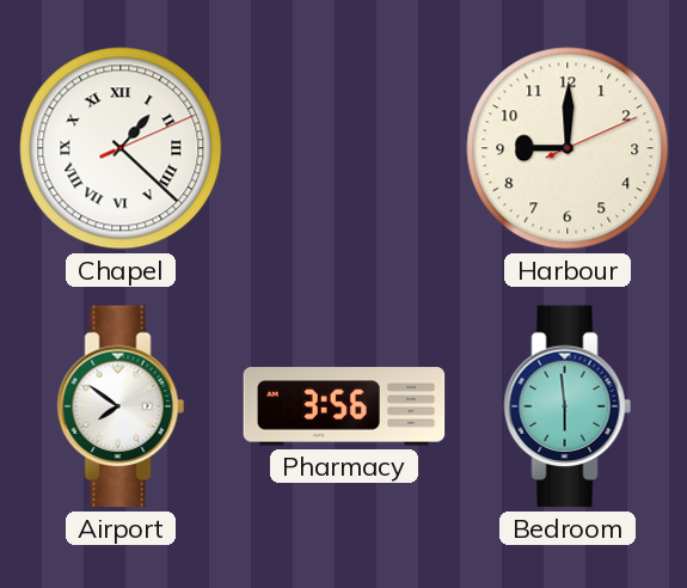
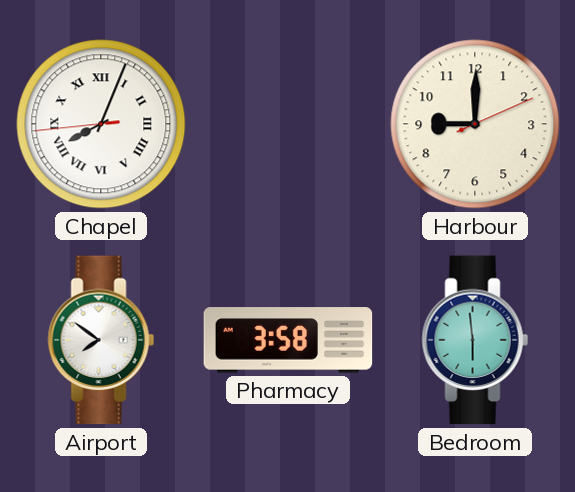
Chapel: 1:22 -> 8:03 (101, 124)
Pharmacy: 3:56 -> 3:58 (288, 340)
